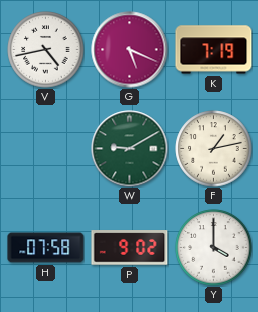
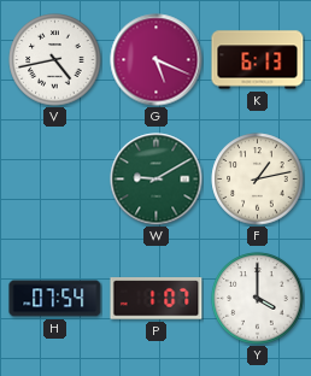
K: 7:19 -> 6:13 (258, 60)
H: 07:58 -> 07:54 (55, 299)
P: 9:02 -> 1:07 (157, 299)
